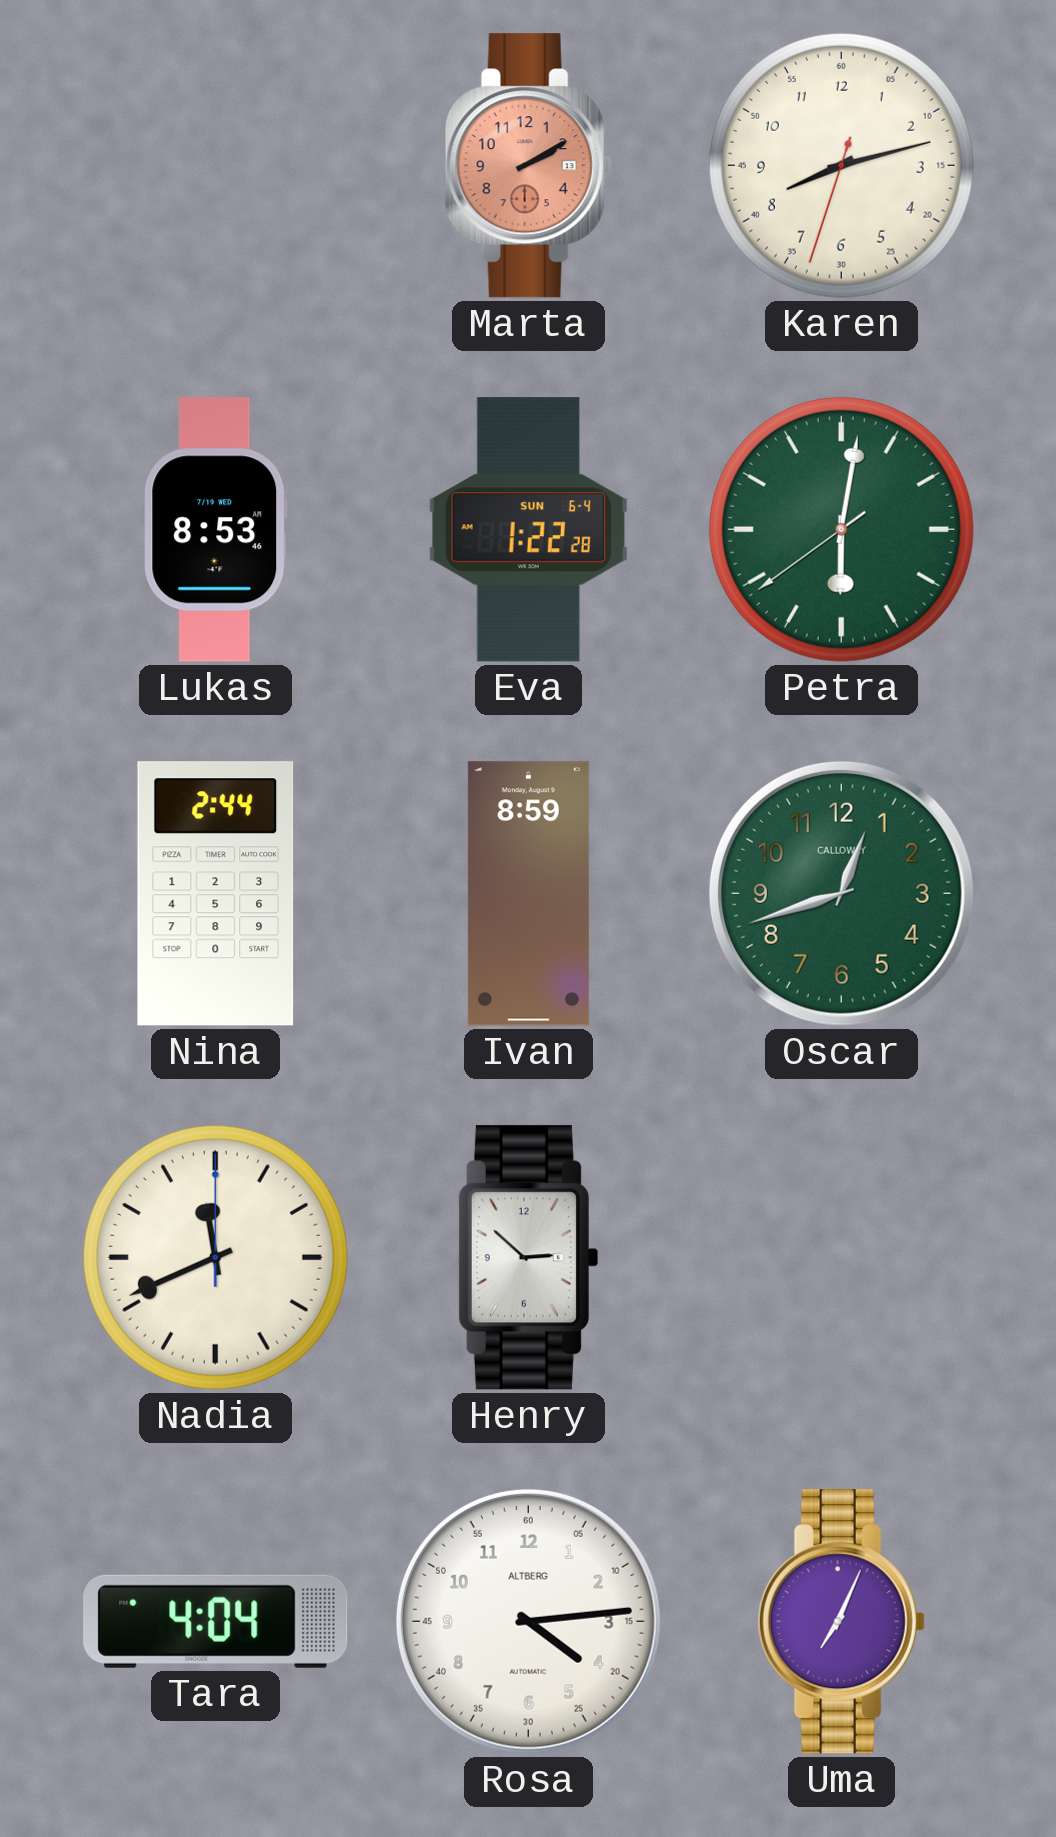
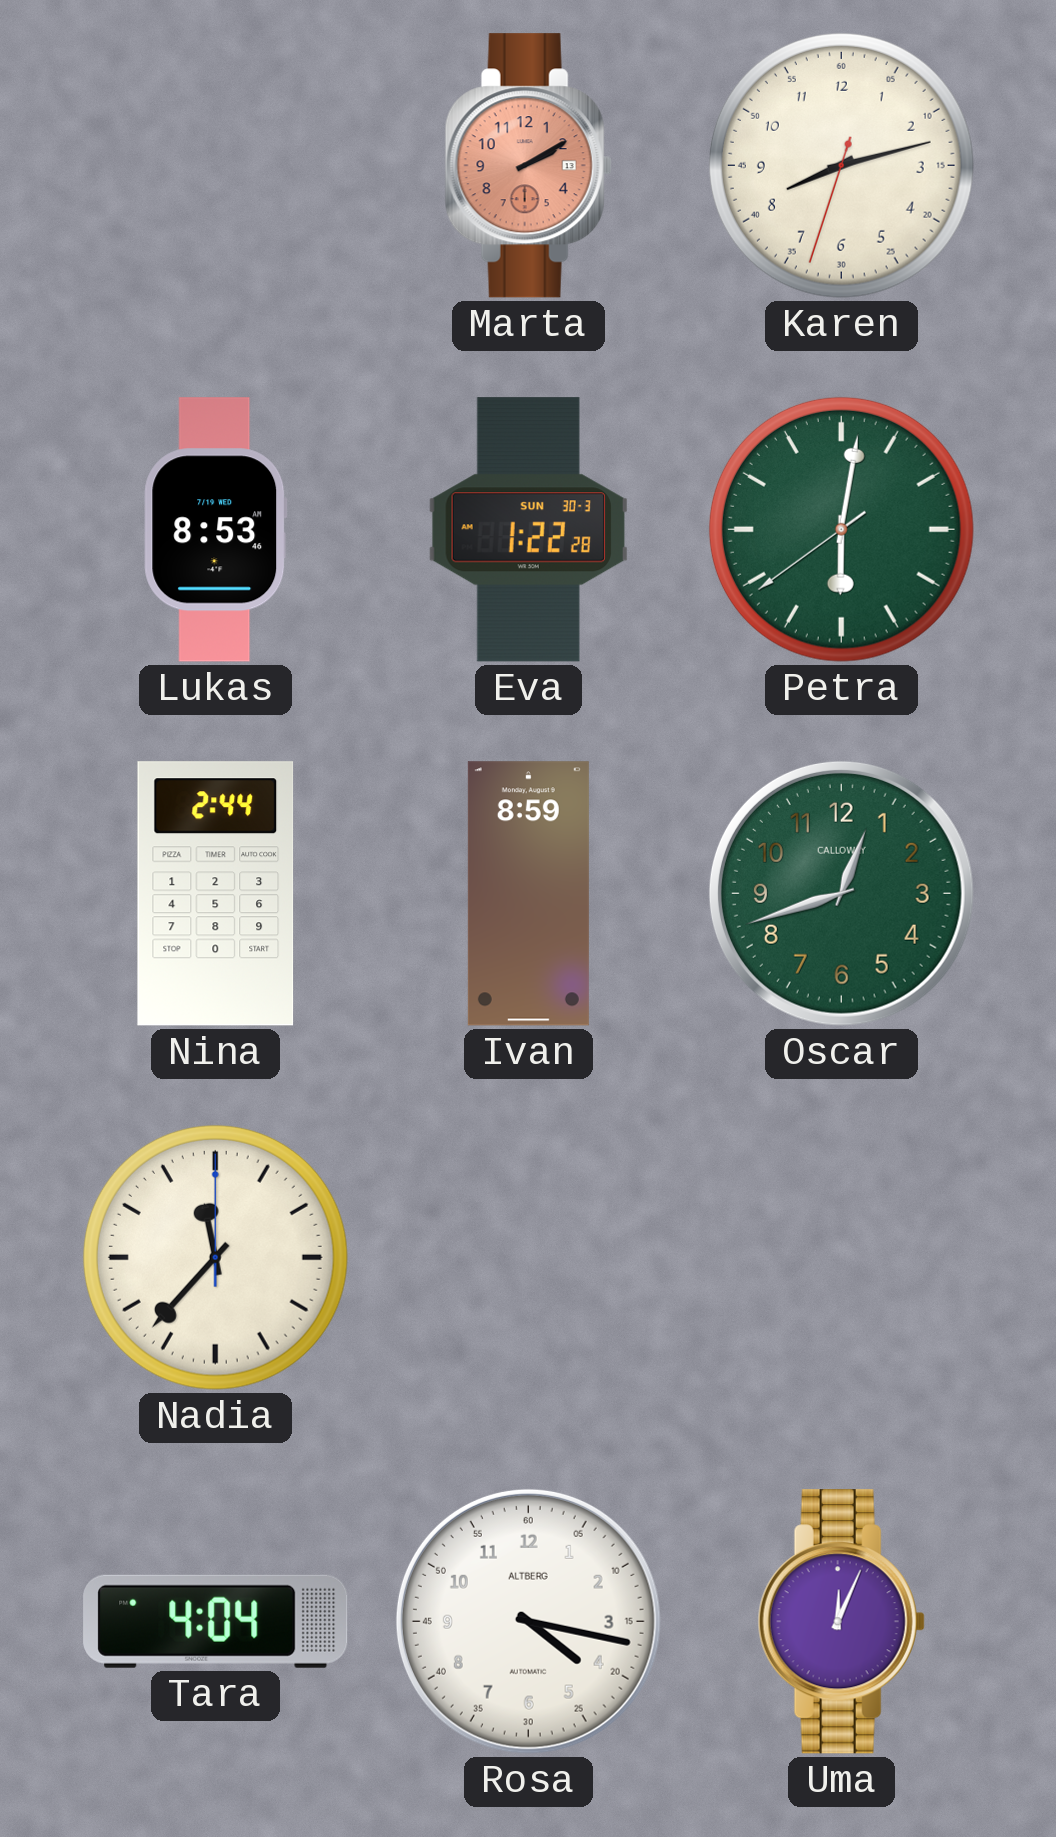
Eva date: SUN 6-4 -> SUN 30-3 (528, 530)
Nadia: 11:41 -> 11:37 (215, 1257)
Henry: 2:52 -> none (528, 1258)
Rosa: 4:14 -> 4:17 (528, 1621)
Uma: 7:04 -> 12:04 (841, 1622)
